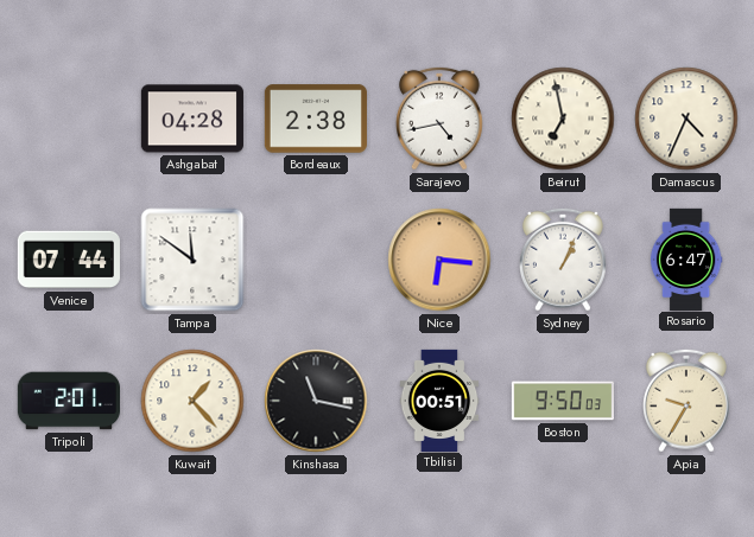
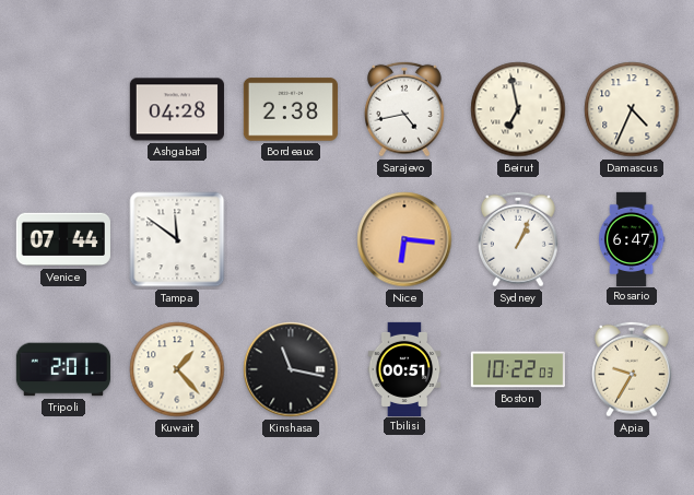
Boston: 9:50 -> 10:22 (517, 369)
